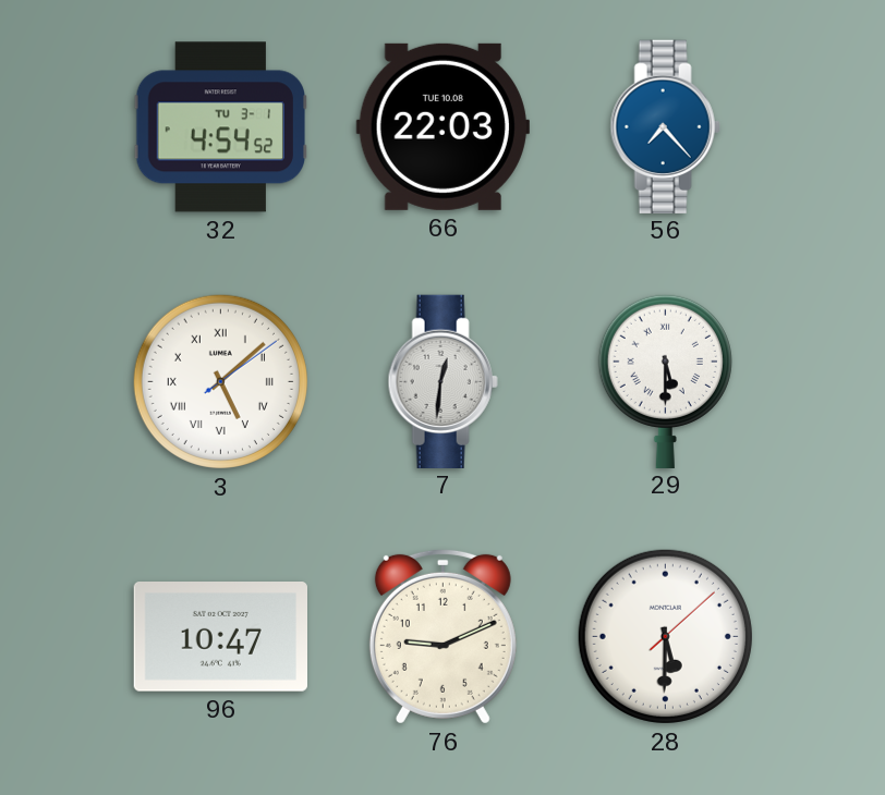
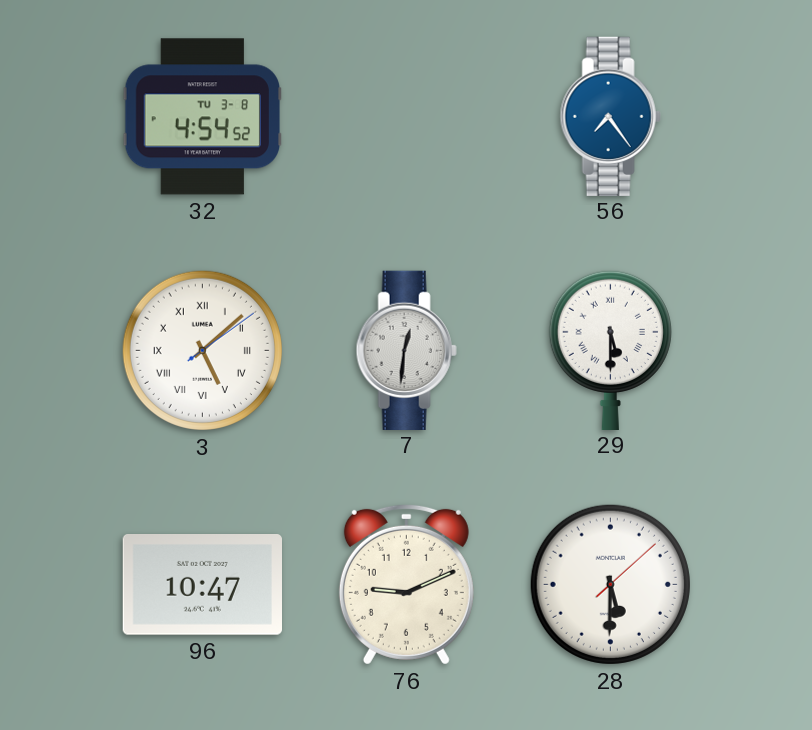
32 date: TU 3-1 -> TU 3-8 (202, 117)
66: 22:03 -> none (442, 126)
56: 7:23 -> 7:24 (610, 116)
